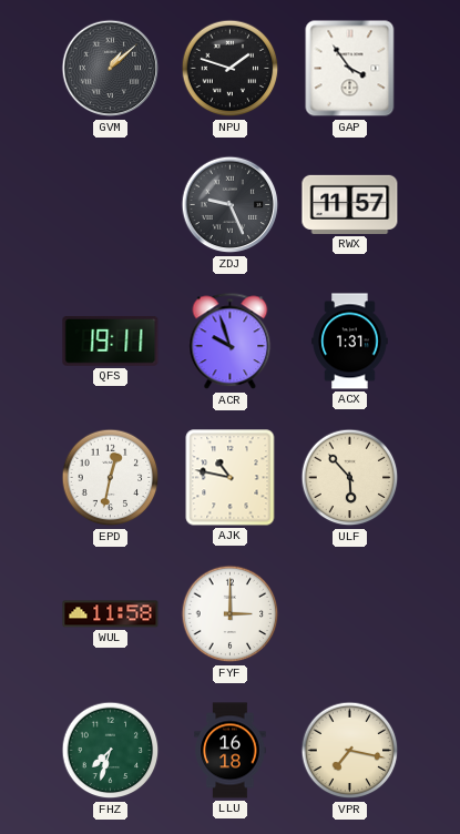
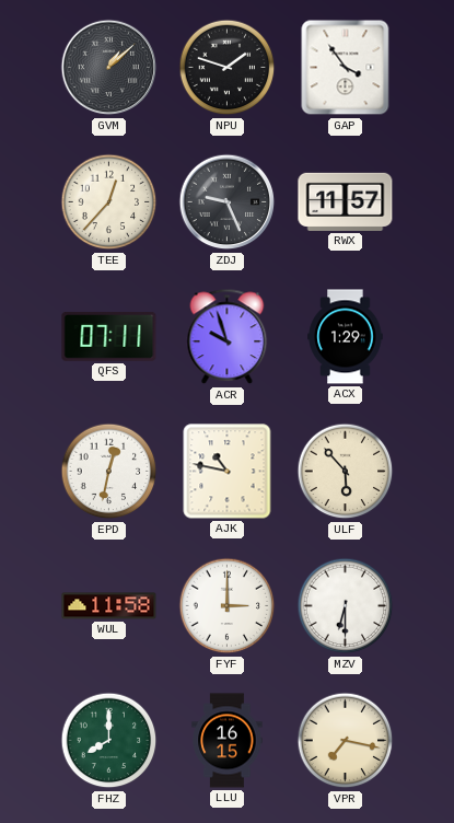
TEE: none -> 12:37 (109, 202)
QFS: 19:11 -> 07:11 (109, 336)
ACX: 1:31 -> 1:29 (346, 337)
MZV: none -> 6:30 (346, 606)
FHZ: 7:33 -> 8:00 (109, 741)
LLU: 16:18 -> 16:15 (228, 741)
